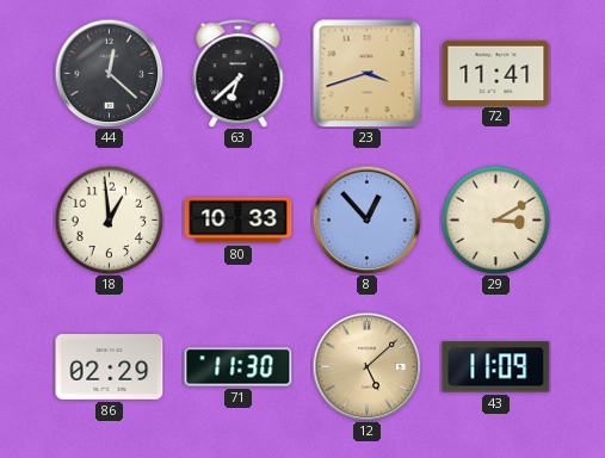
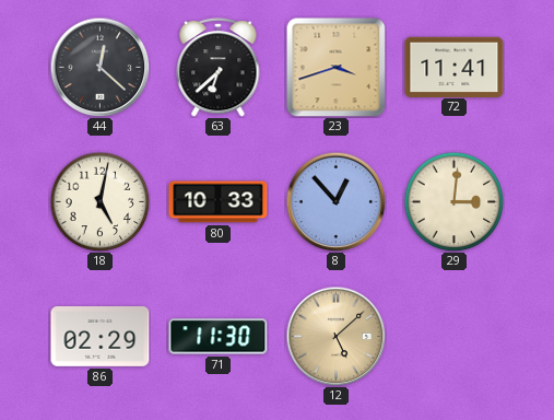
18: 12:59 -> 5:02 (99, 201)
29: 3:10 -> 3:01 (453, 201)
43: 11:09 -> none (496, 367)
